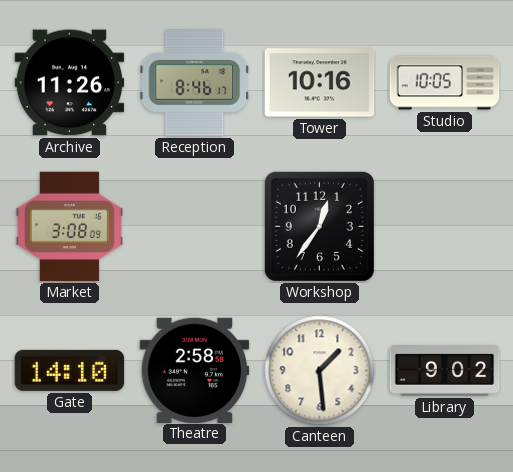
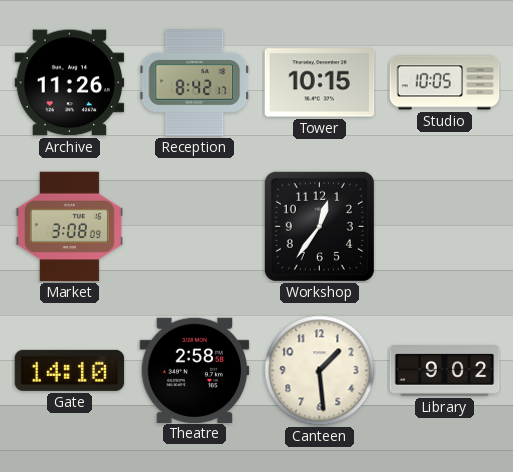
Reception: 8:46 -> 8:42 (195, 83)
Tower: 10:16 -> 10:15 (320, 83)
